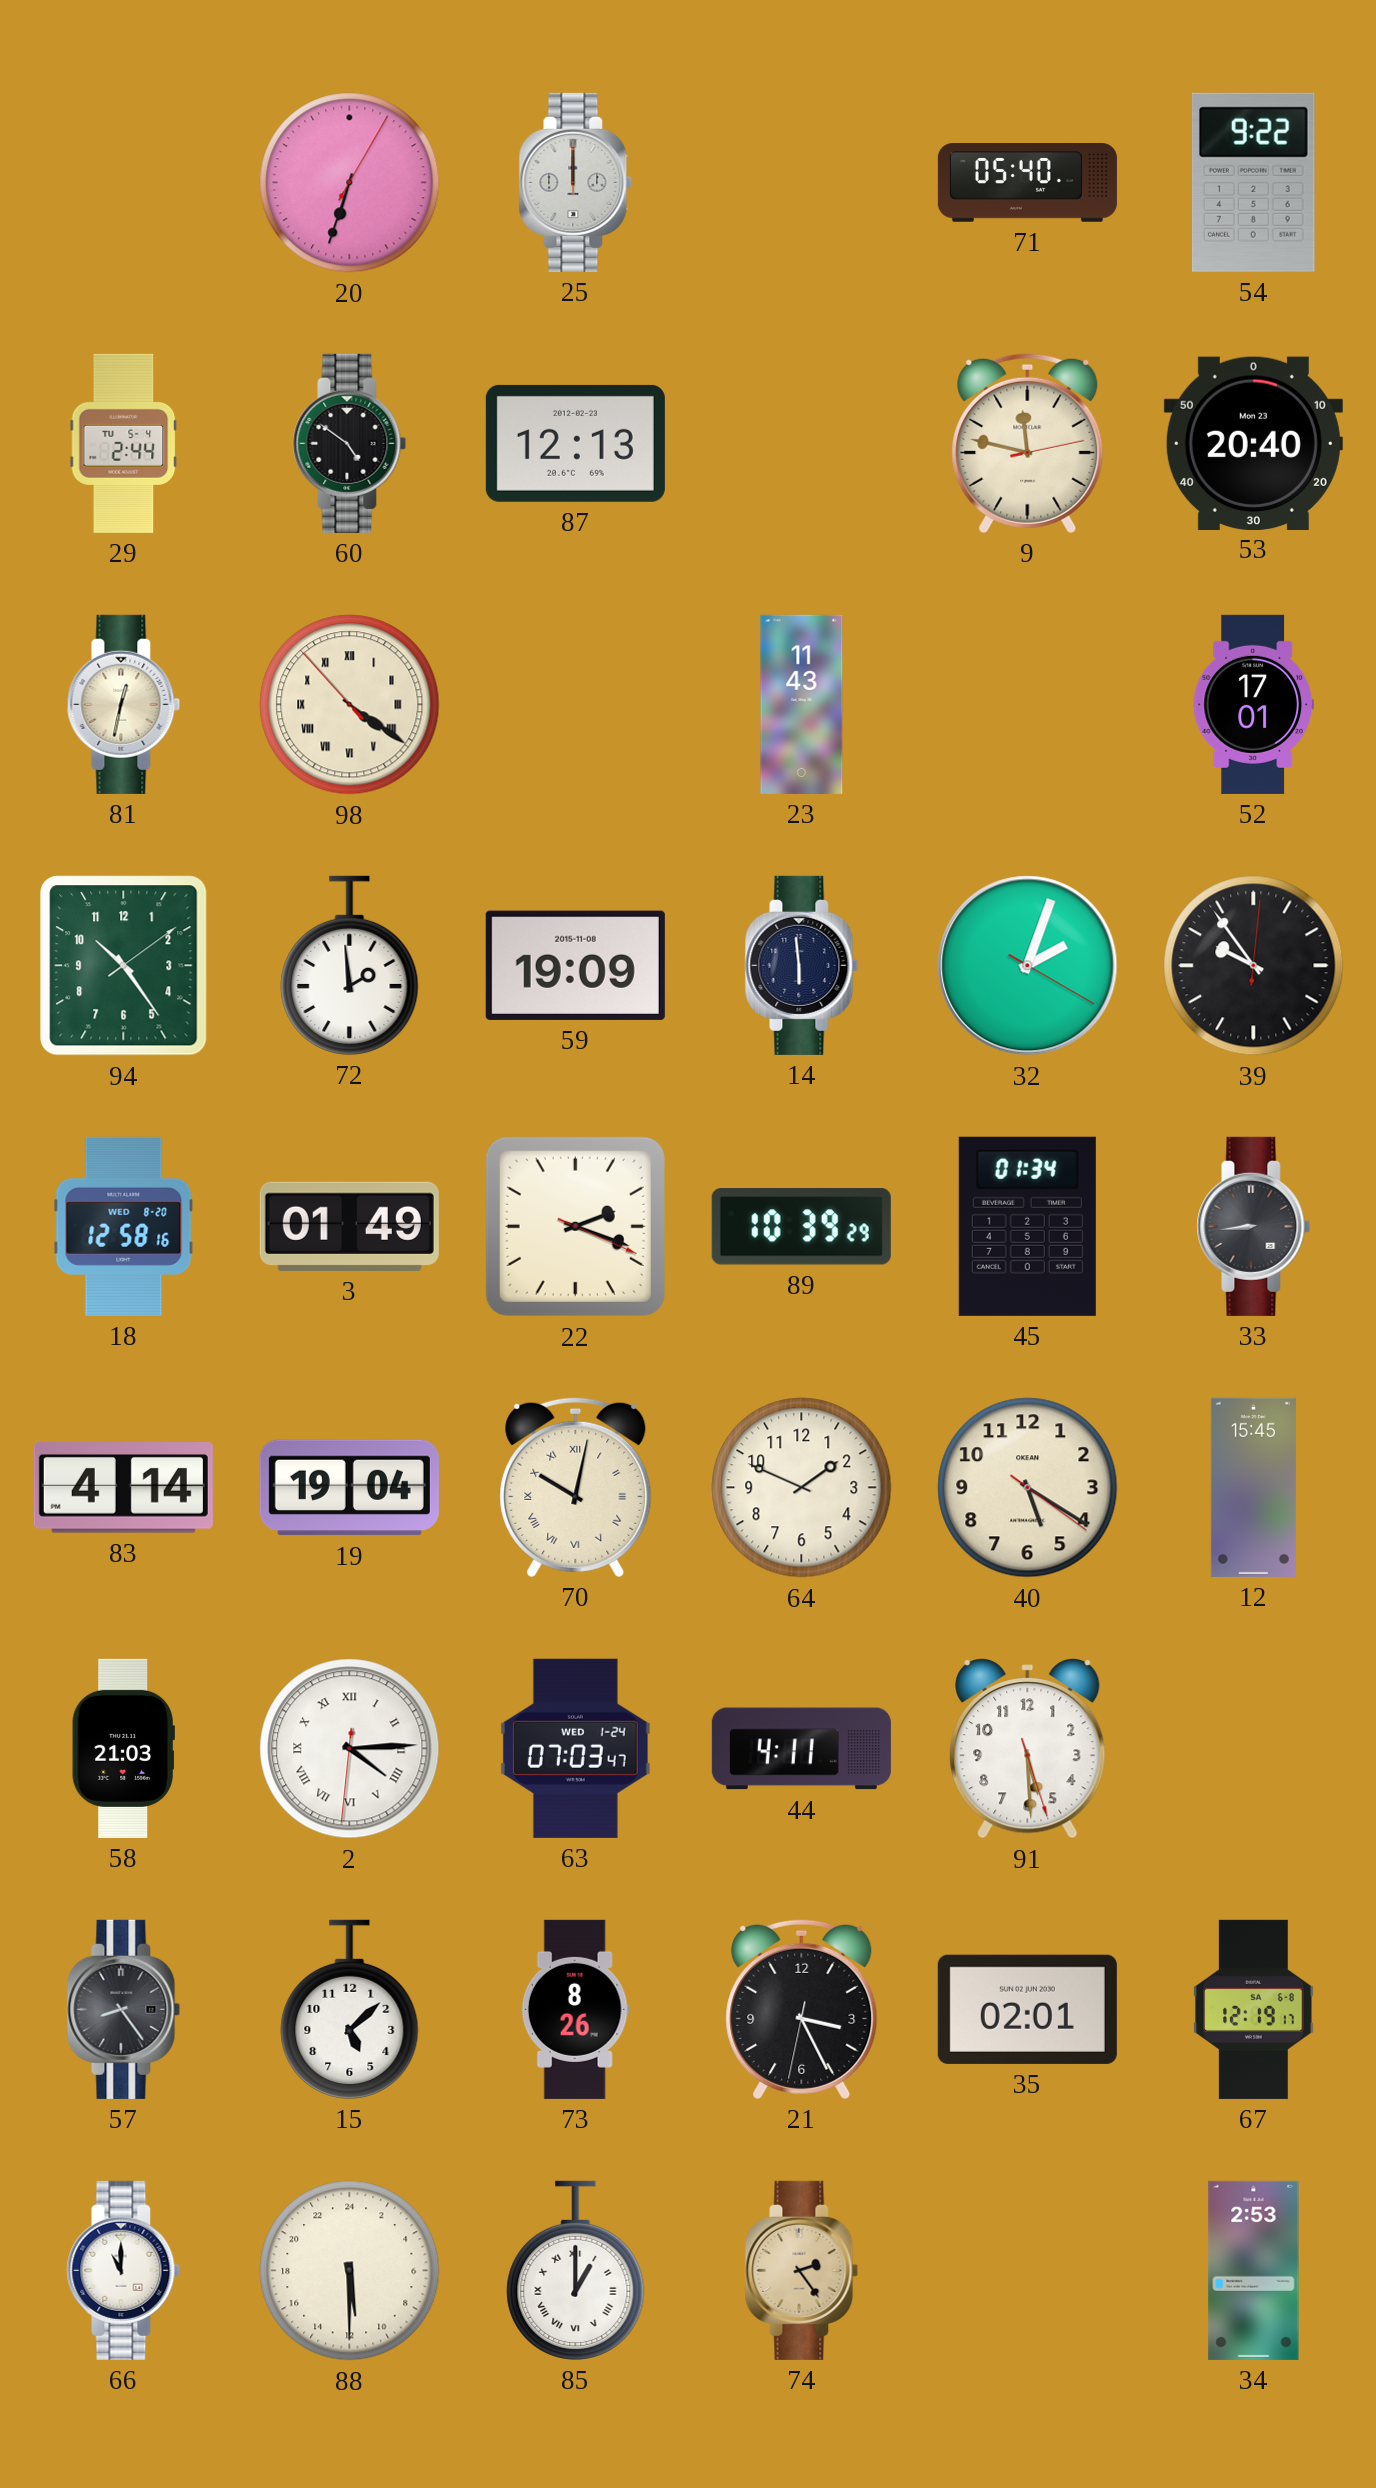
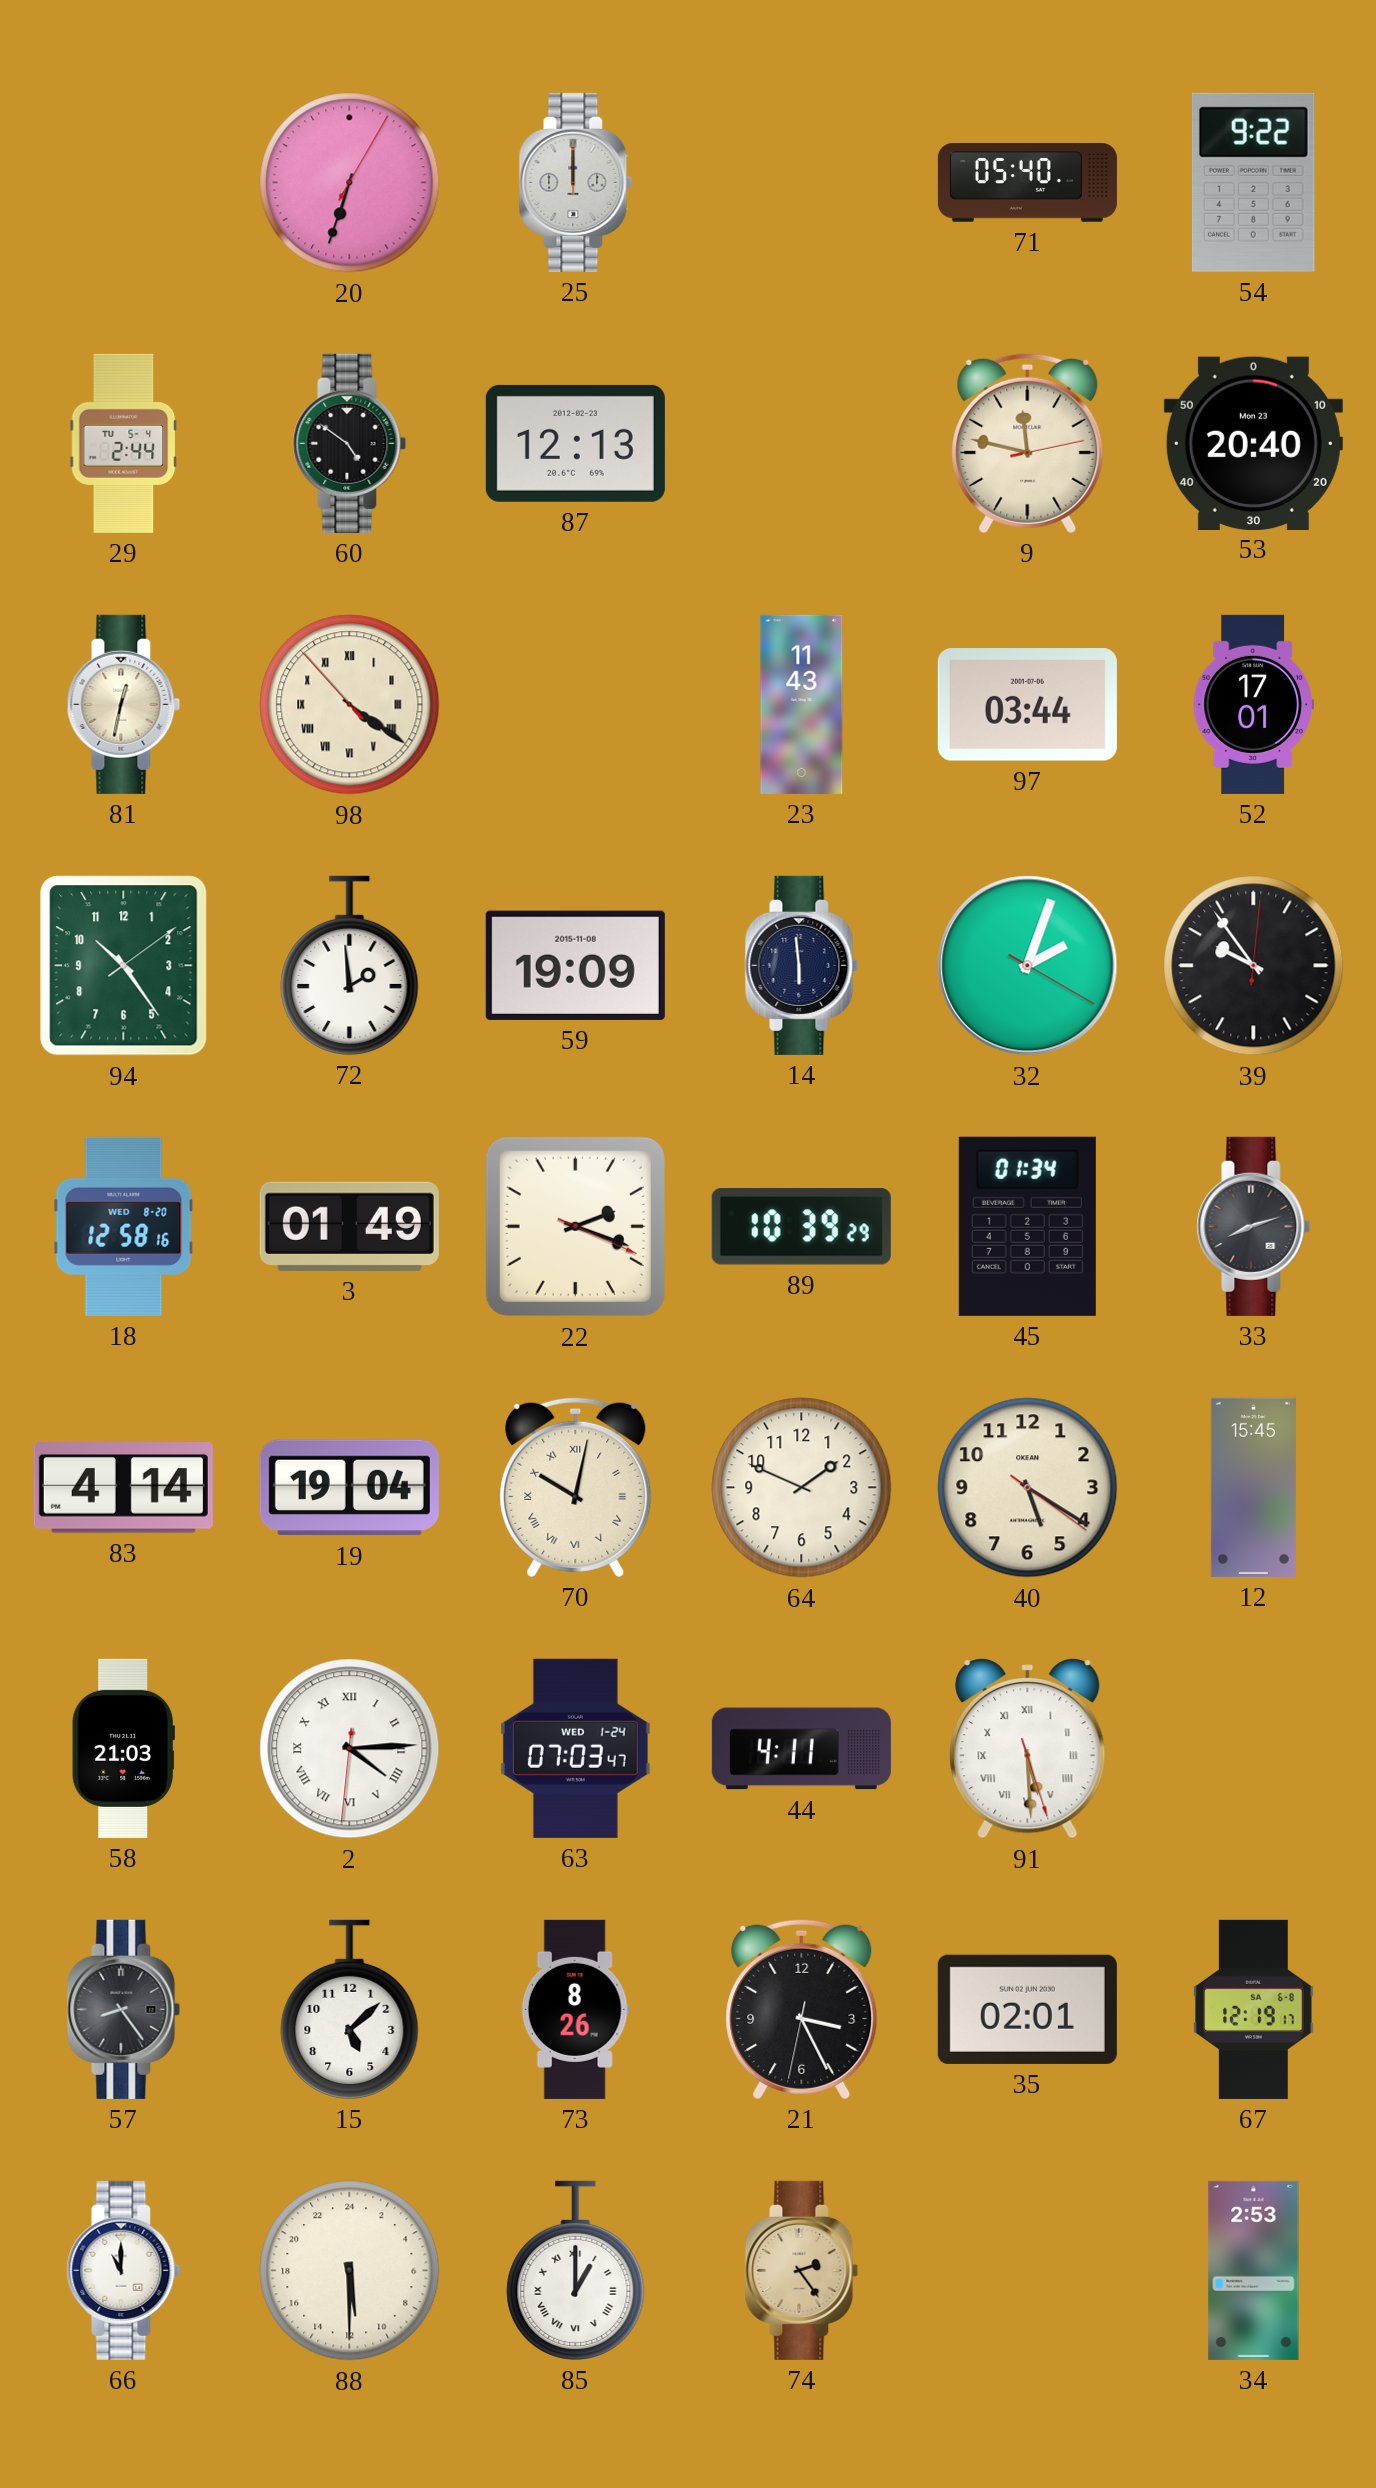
97: none -> 03:44 (1027, 705)
33: 8:44 -> 8:12 (1254, 1226)
91 numerals: Arabic -> Roman (1028, 1749)
